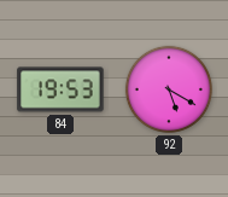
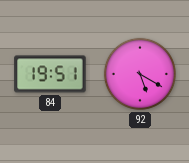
84: 19:53 -> 19:51 (50, 74)
